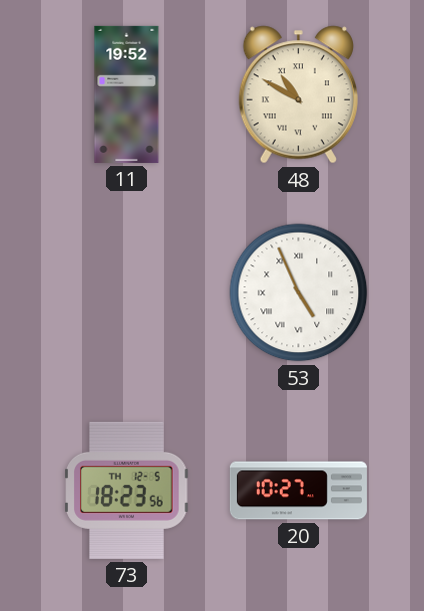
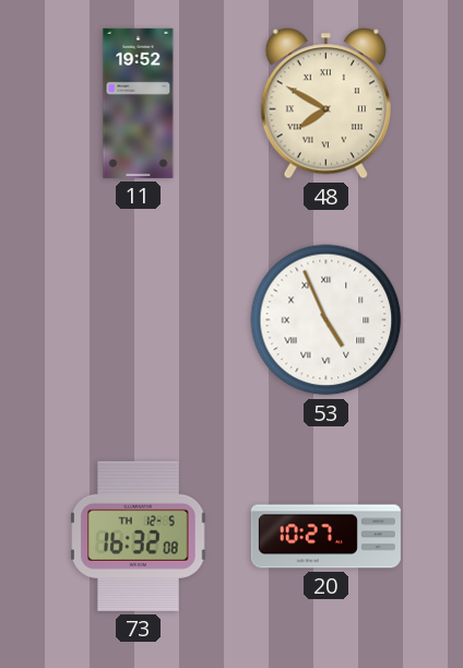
48: 10:50 -> 7:50 (325, 104)
73: 18:23 -> 16:32 (139, 536)
